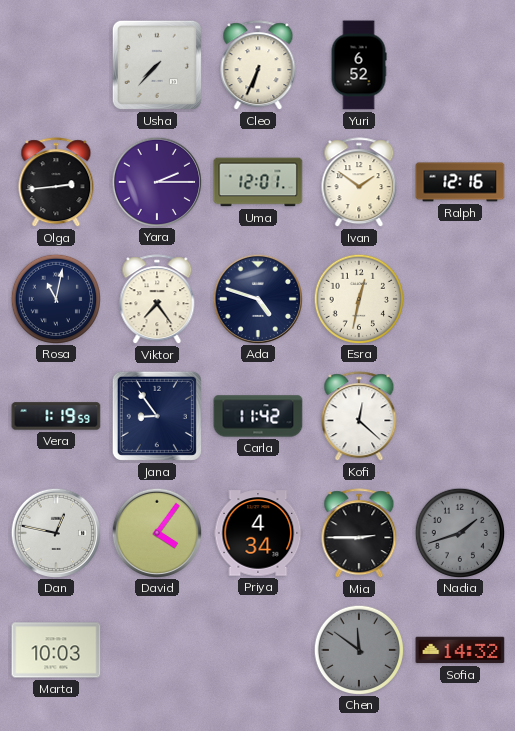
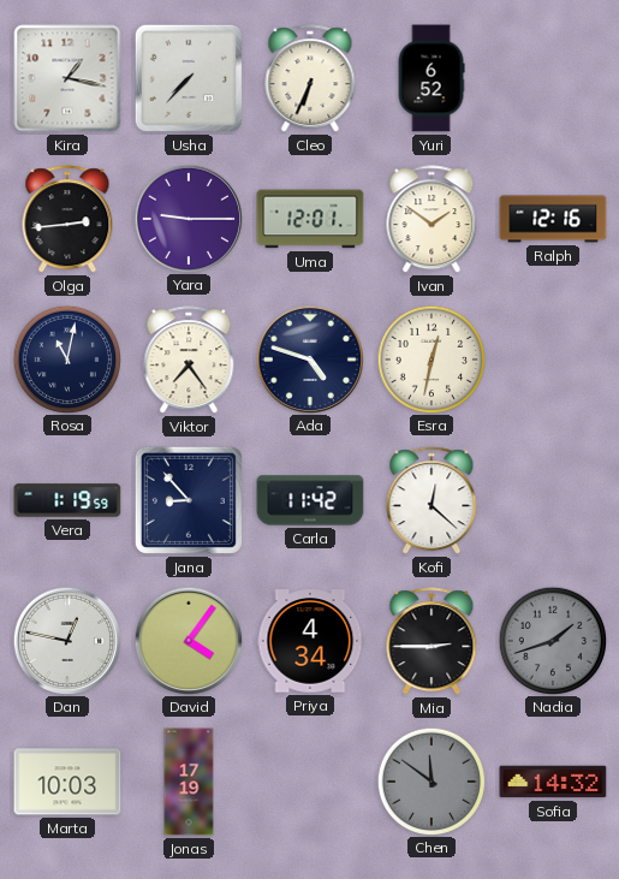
Kira: none -> 1:17 (67, 78)
Yara: 2:15 -> 9:15 (188, 218)
Jana: 8:54 -> 8:53 (189, 500)
Jonas: none -> 17:19 (189, 782)
